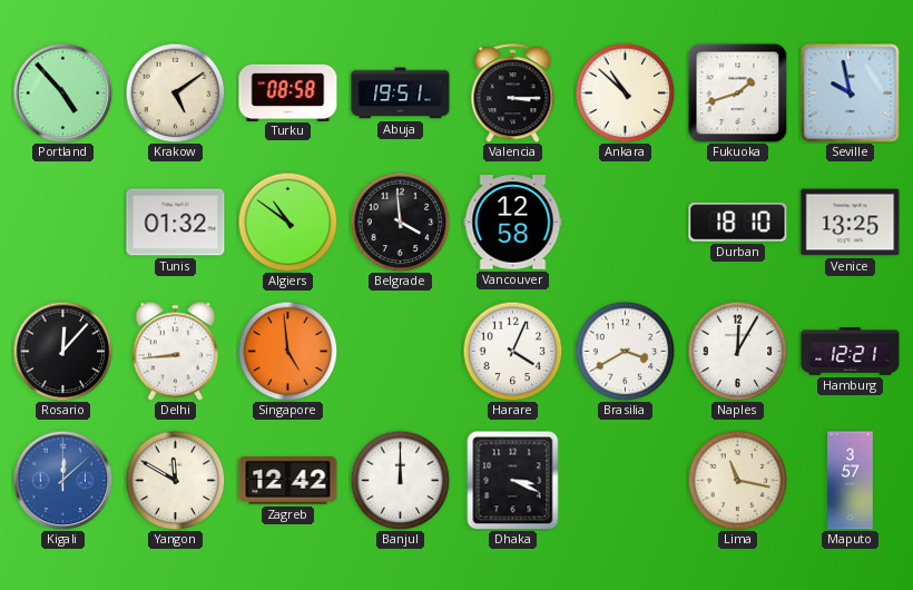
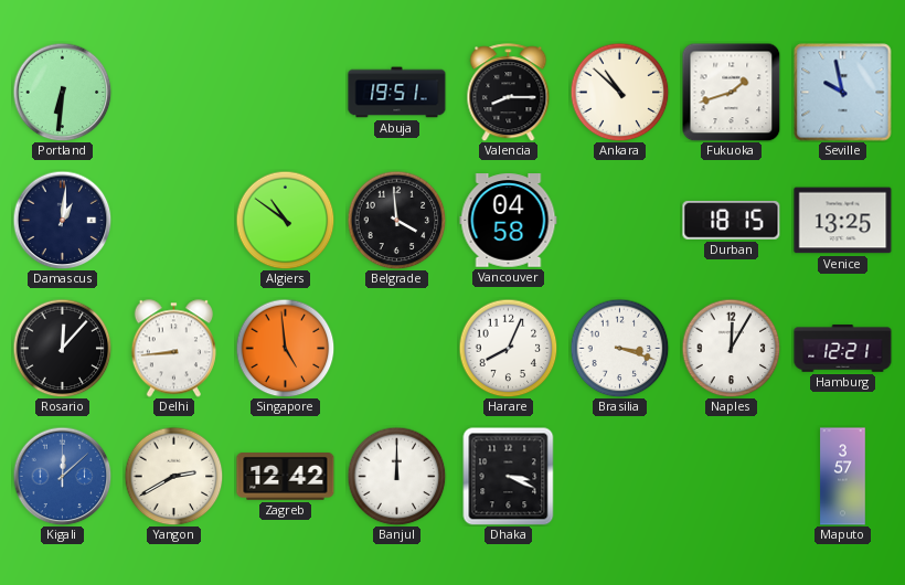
Portland: 4:53 -> 6:31 (62, 92)
Krakow: 5:09 -> none (175, 92)
Turku: 08:58 -> none (288, 92)
Valencia: 3:15 -> 8:15 (509, 93)
Damascus: none -> 1:01 (62, 220)
Tunis: 01:32 -> none (176, 223)
Vancouver: 12:58 -> 04:58 (509, 221)
Durban: 18:10 -> 18:15 (732, 220)
Harare: 4:04 -> 8:04 (508, 348)
Brasilia: 3:40 -> 3:18 (619, 348)
Yangon: 11:50 -> 2:40 (173, 476)
Lima: 11:17 -> none (737, 480)
